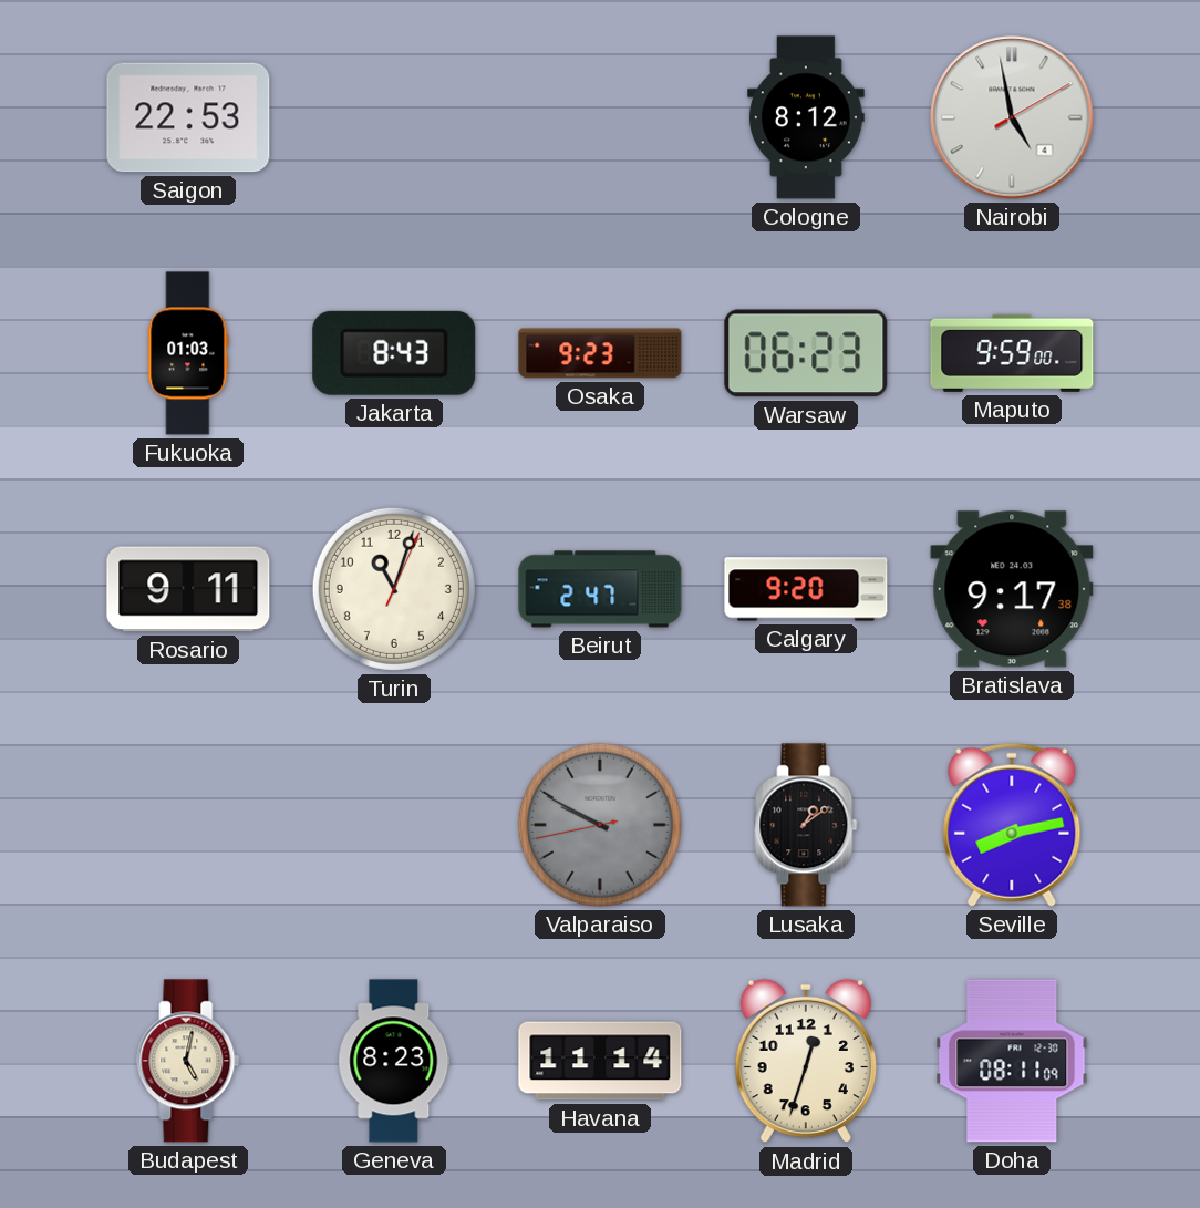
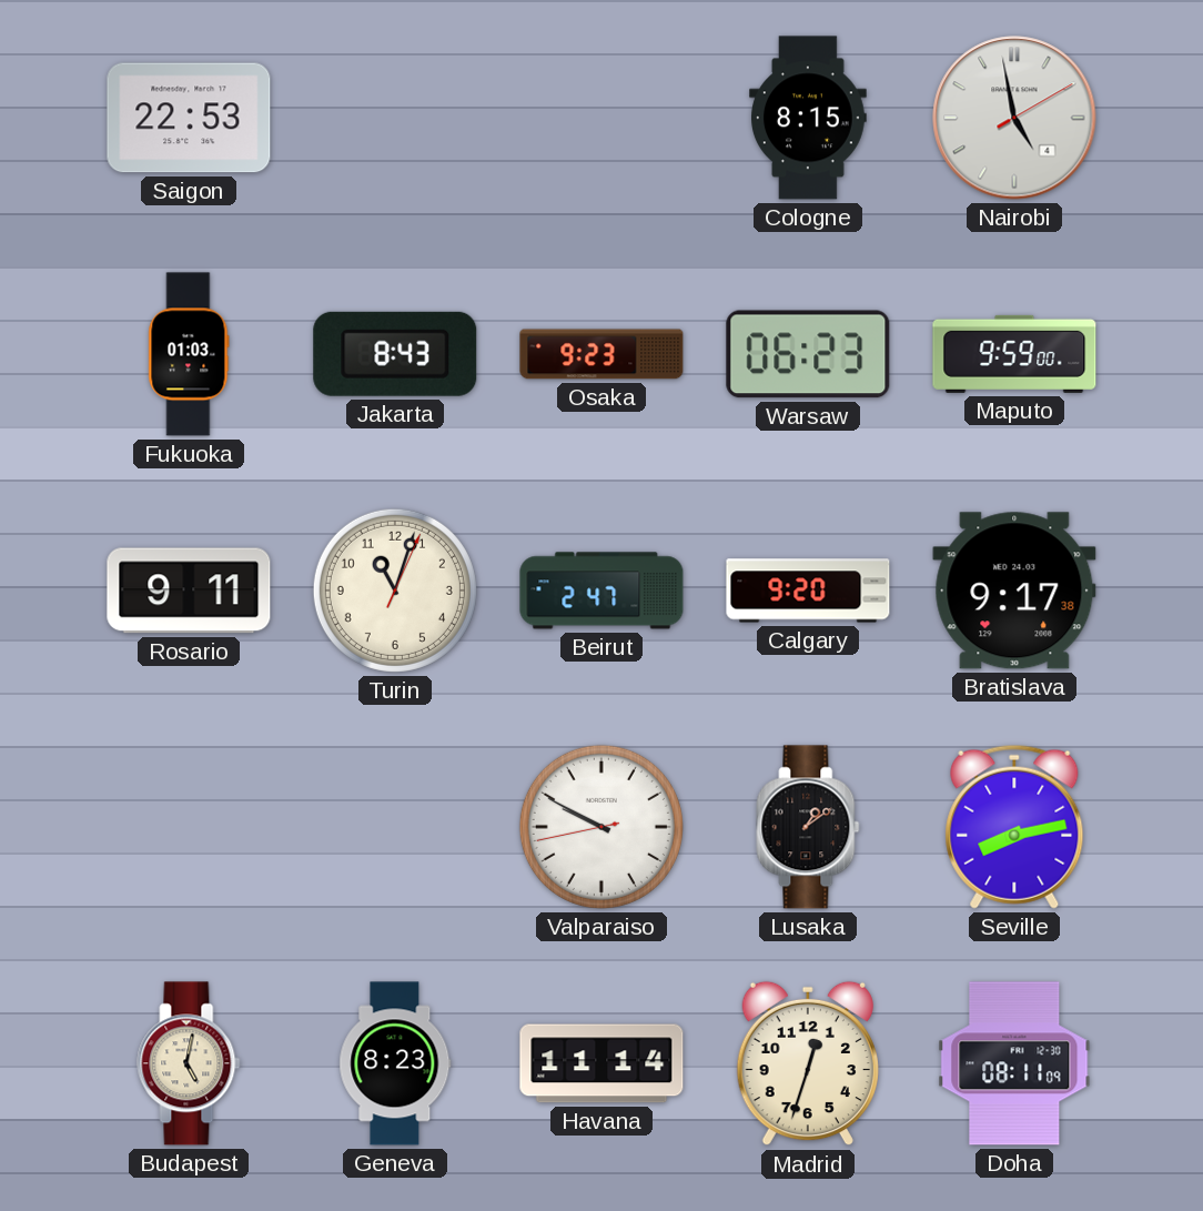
Cologne: 8:12 -> 8:15 (809, 118)
Valparaiso dial: grey -> white (601, 827)
